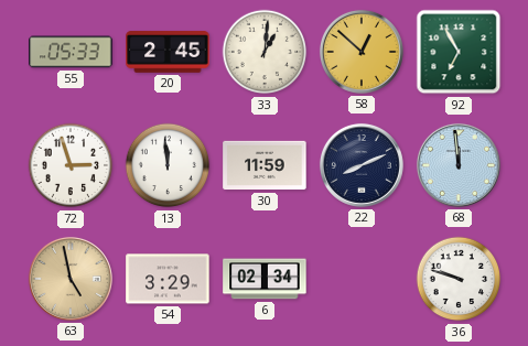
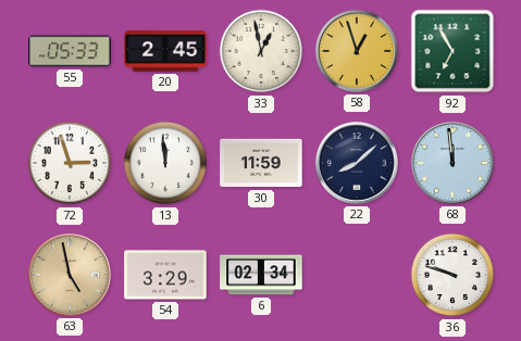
33: 1:01 -> 12:58 (261, 51)
58: 12:52 -> 12:57 (357, 51)
22: 8:11 -> 8:08 (357, 163)
